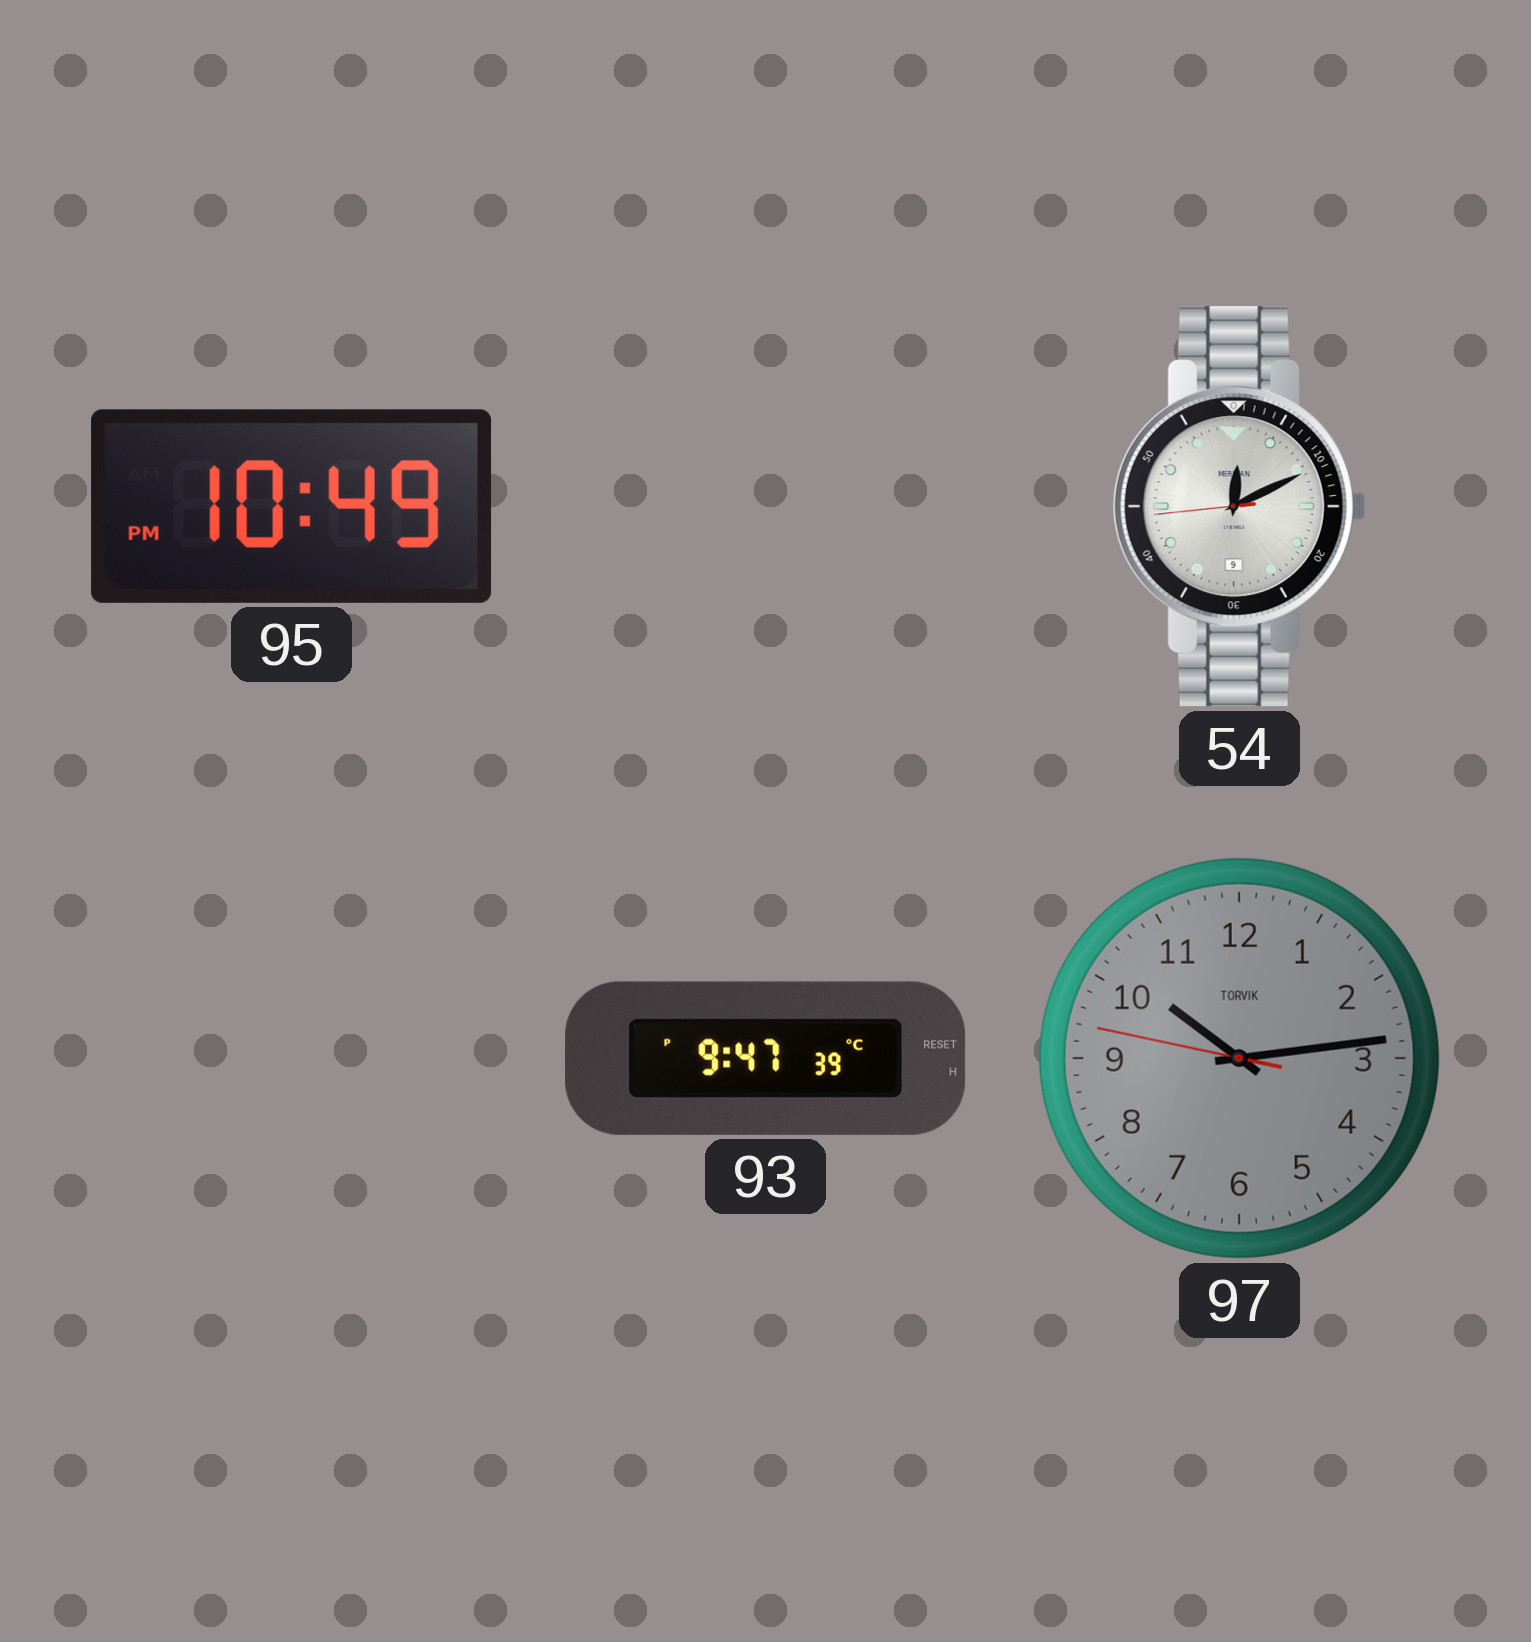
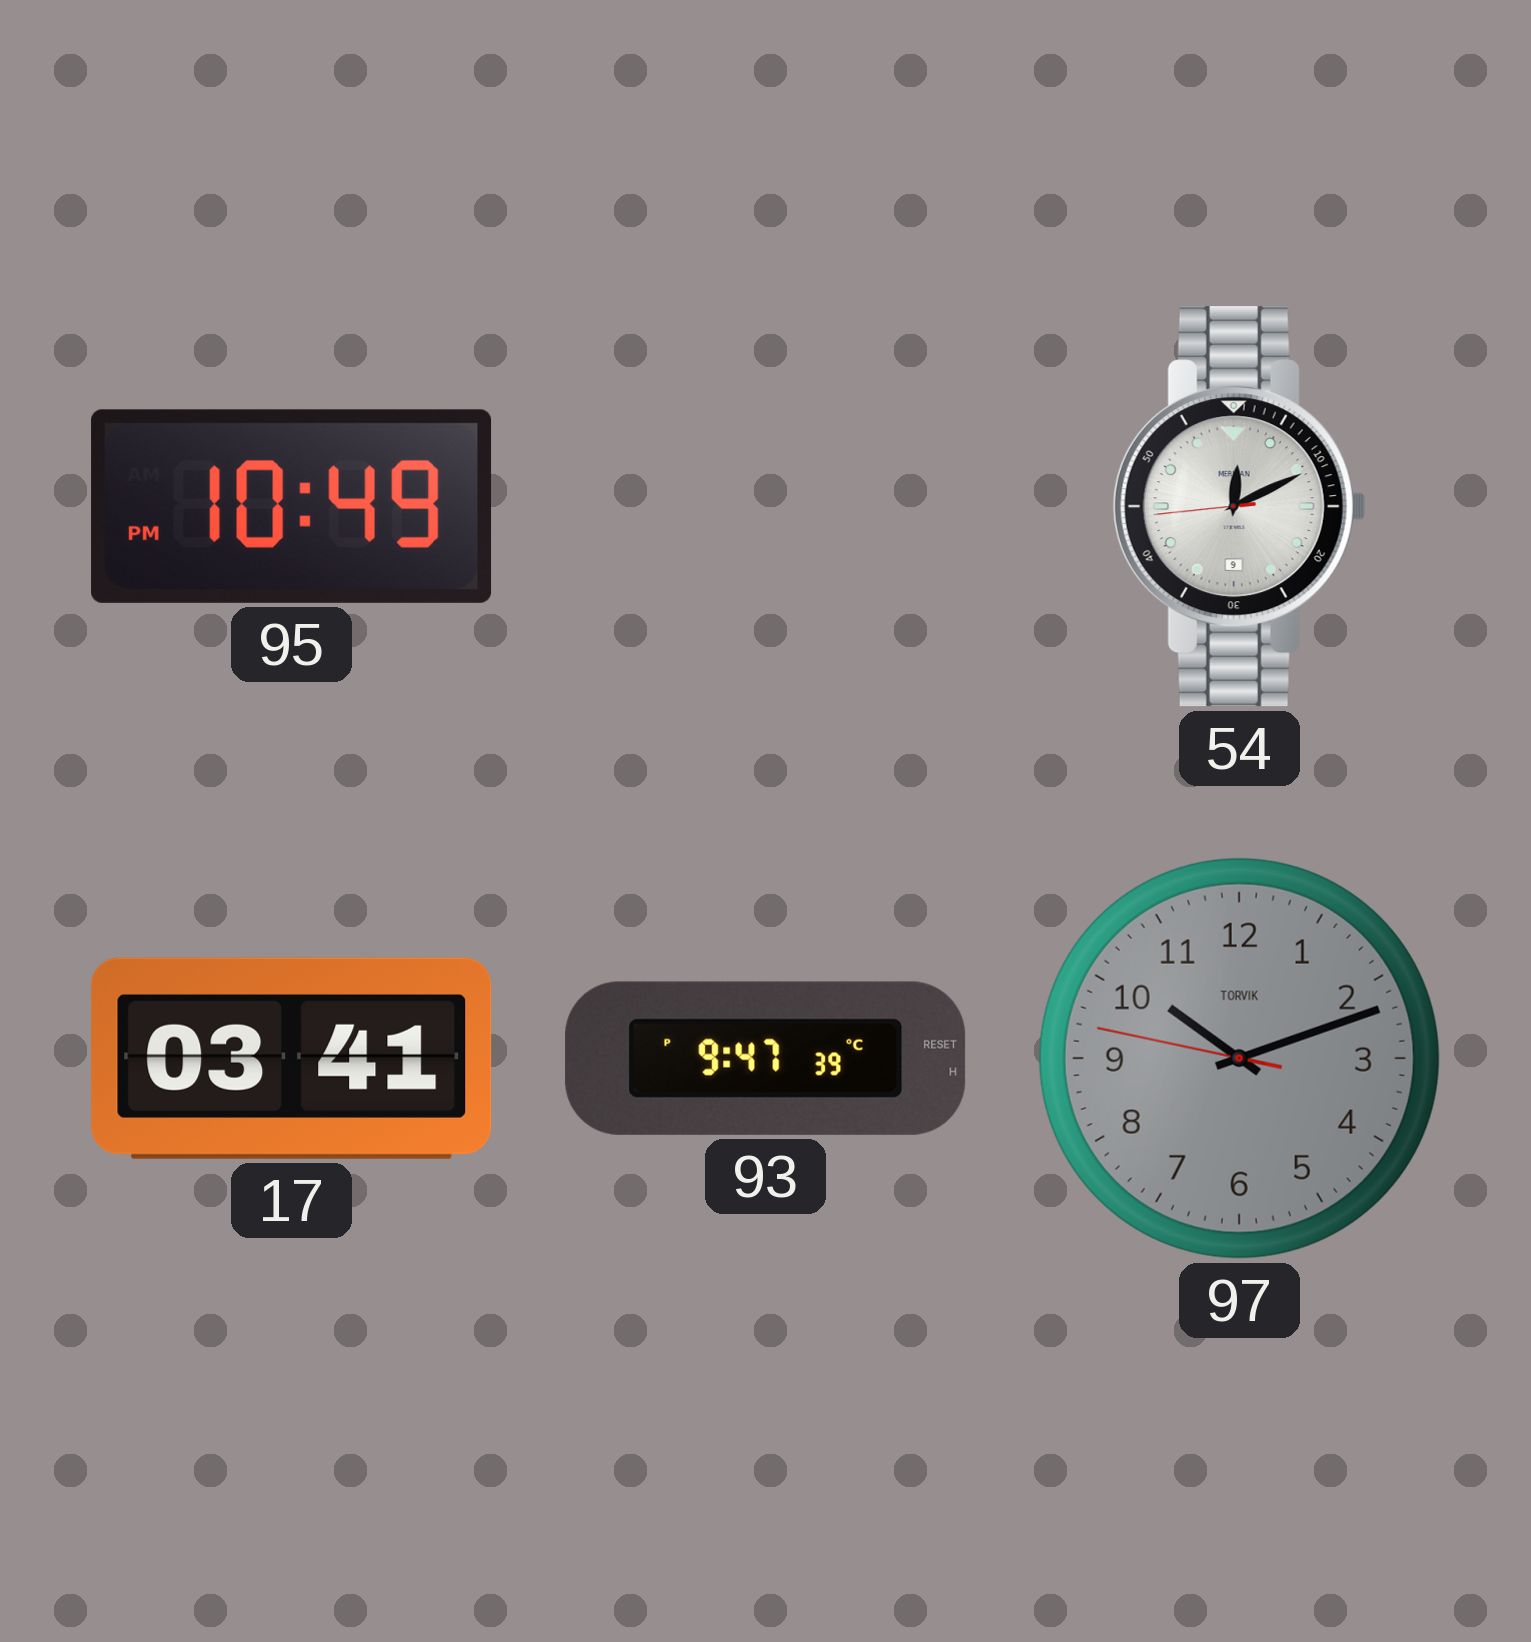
17: none -> 03:41 (292, 1058)
97: 10:13 -> 10:11 (1239, 1058)
